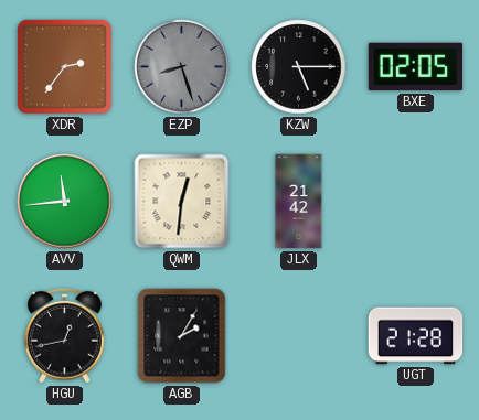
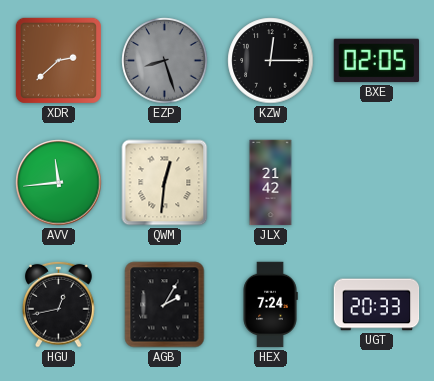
XDR: 2:36 -> 2:38 (58, 60)
KZW: 5:15 -> 12:15 (271, 61)
HEX: none -> 7:24 (270, 305)
UGT: 21:28 -> 20:33 (377, 305)
